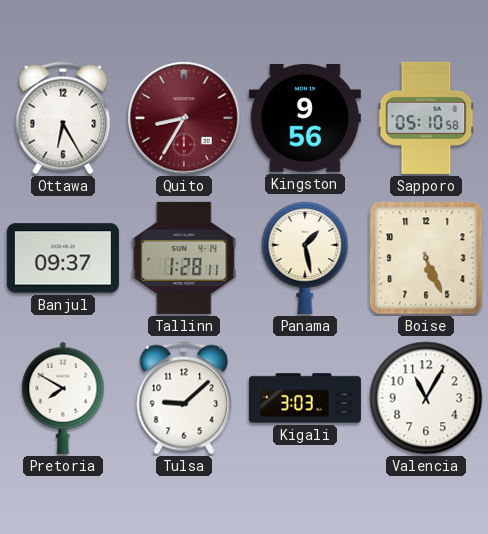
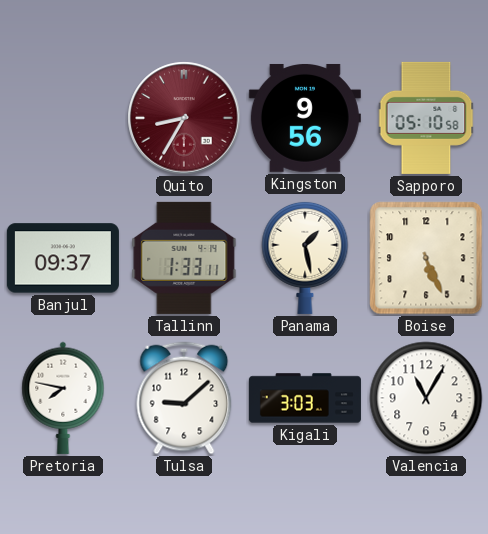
Ottawa: 6:25 -> none (63, 118)
Tallinn: 1:28 -> 1:33 (184, 258)
Pretoria: 7:50 -> 7:47 (63, 398)
